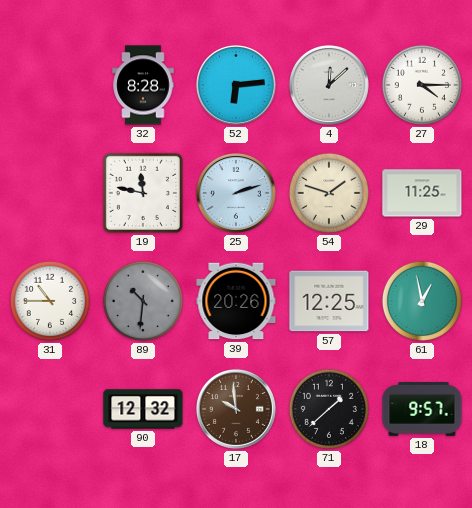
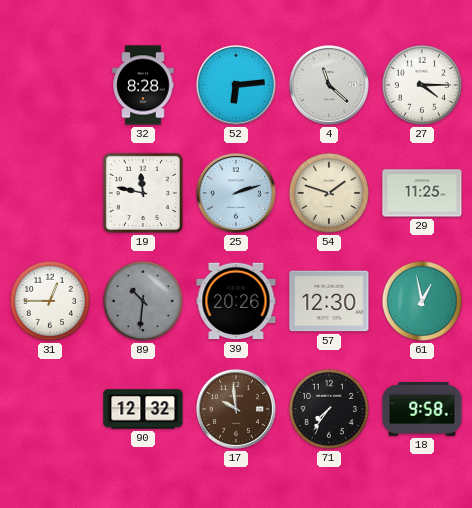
4: 12:08 -> 11:22 (329, 85)
31: 10:45 -> 12:45 (50, 301)
57: 12:25 -> 12:30 (329, 301)
71: 1:38 -> 7:36 (329, 409)
18: 9:57 -> 9:58 (422, 410)
